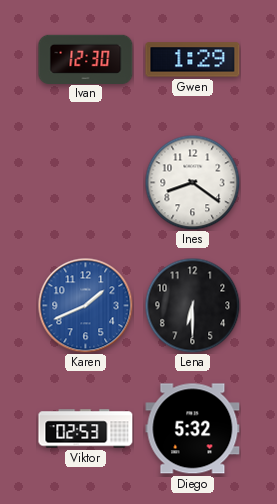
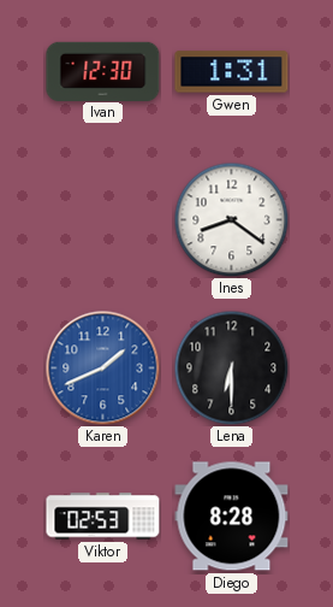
Gwen: 1:29 -> 1:31 (232, 72)
Diego: 5:32 -> 8:28 (232, 517)
